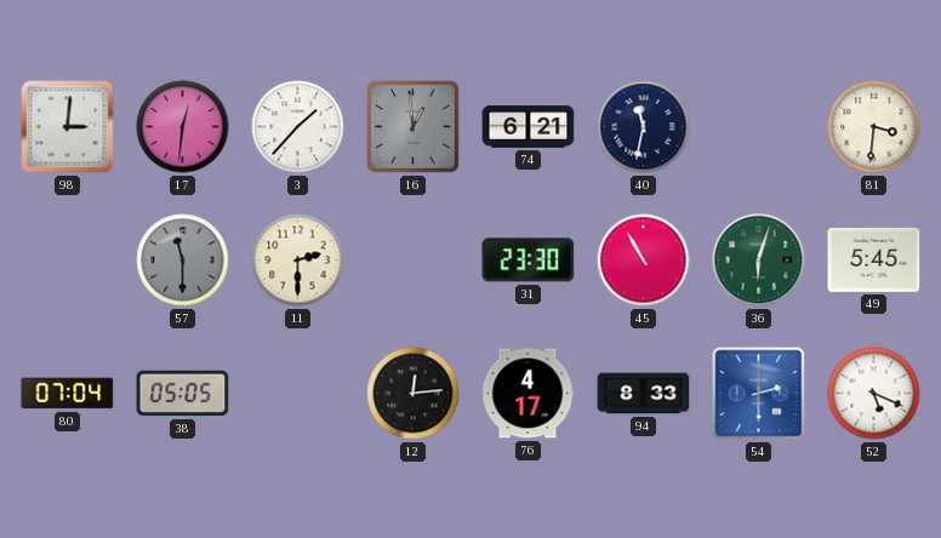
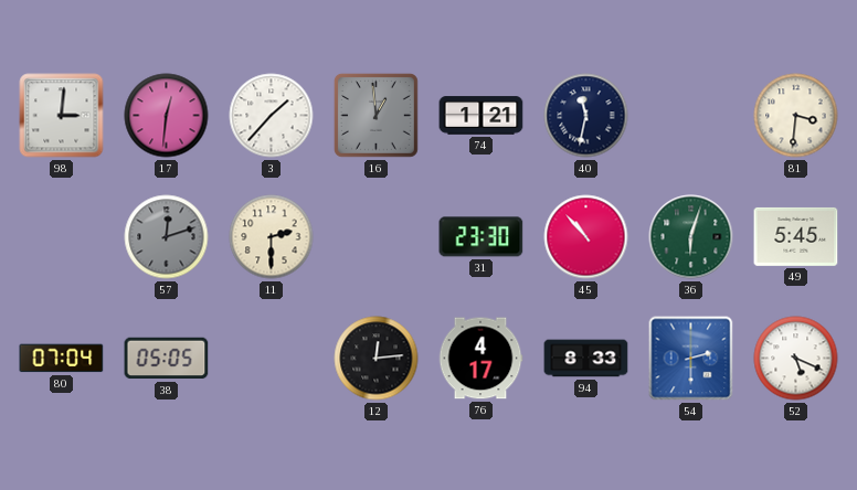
74: 6:21 -> 1:21 (482, 116)
57: 11:30 -> 12:12 (167, 237)
45: 10:55 -> 10:53 (586, 237)
